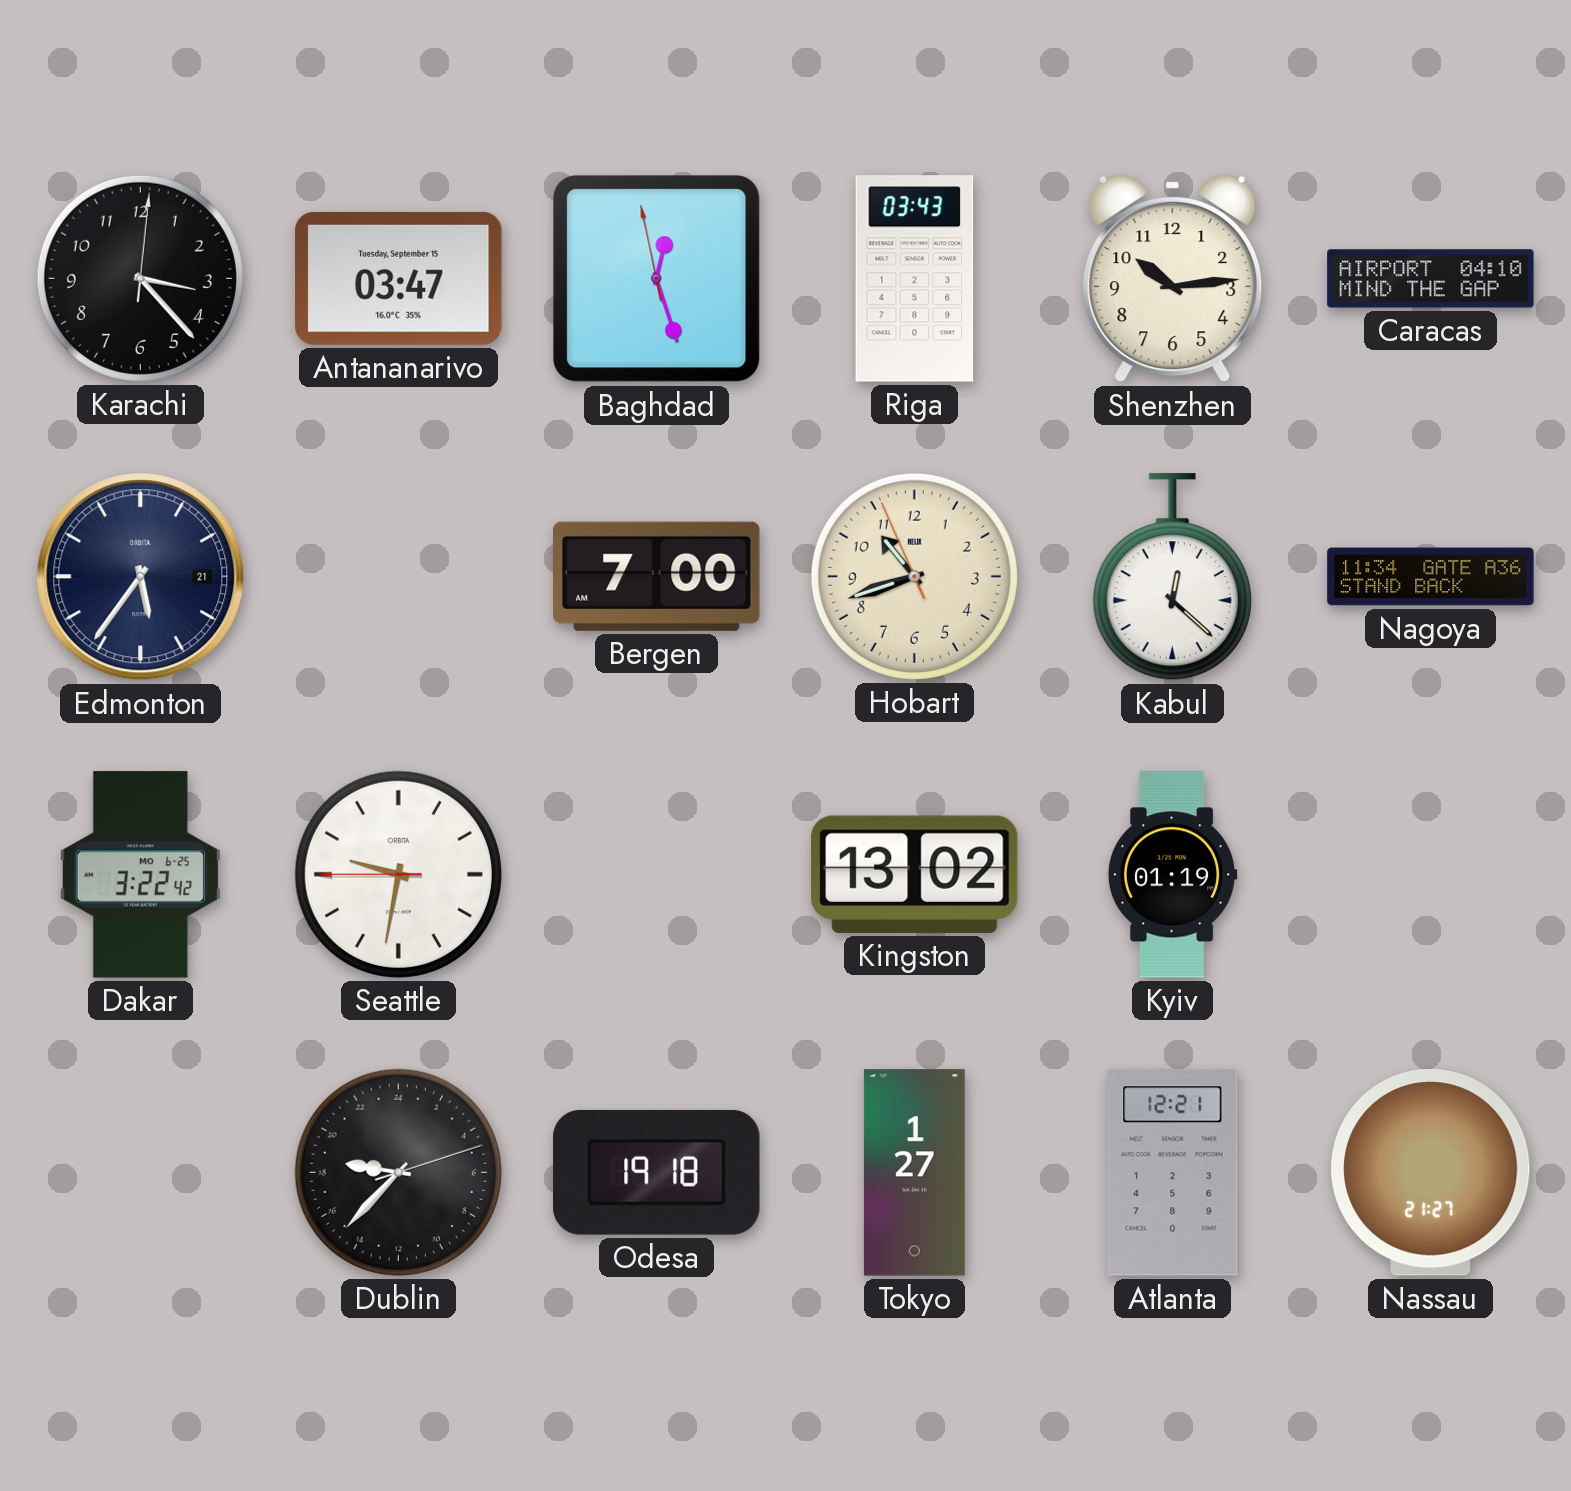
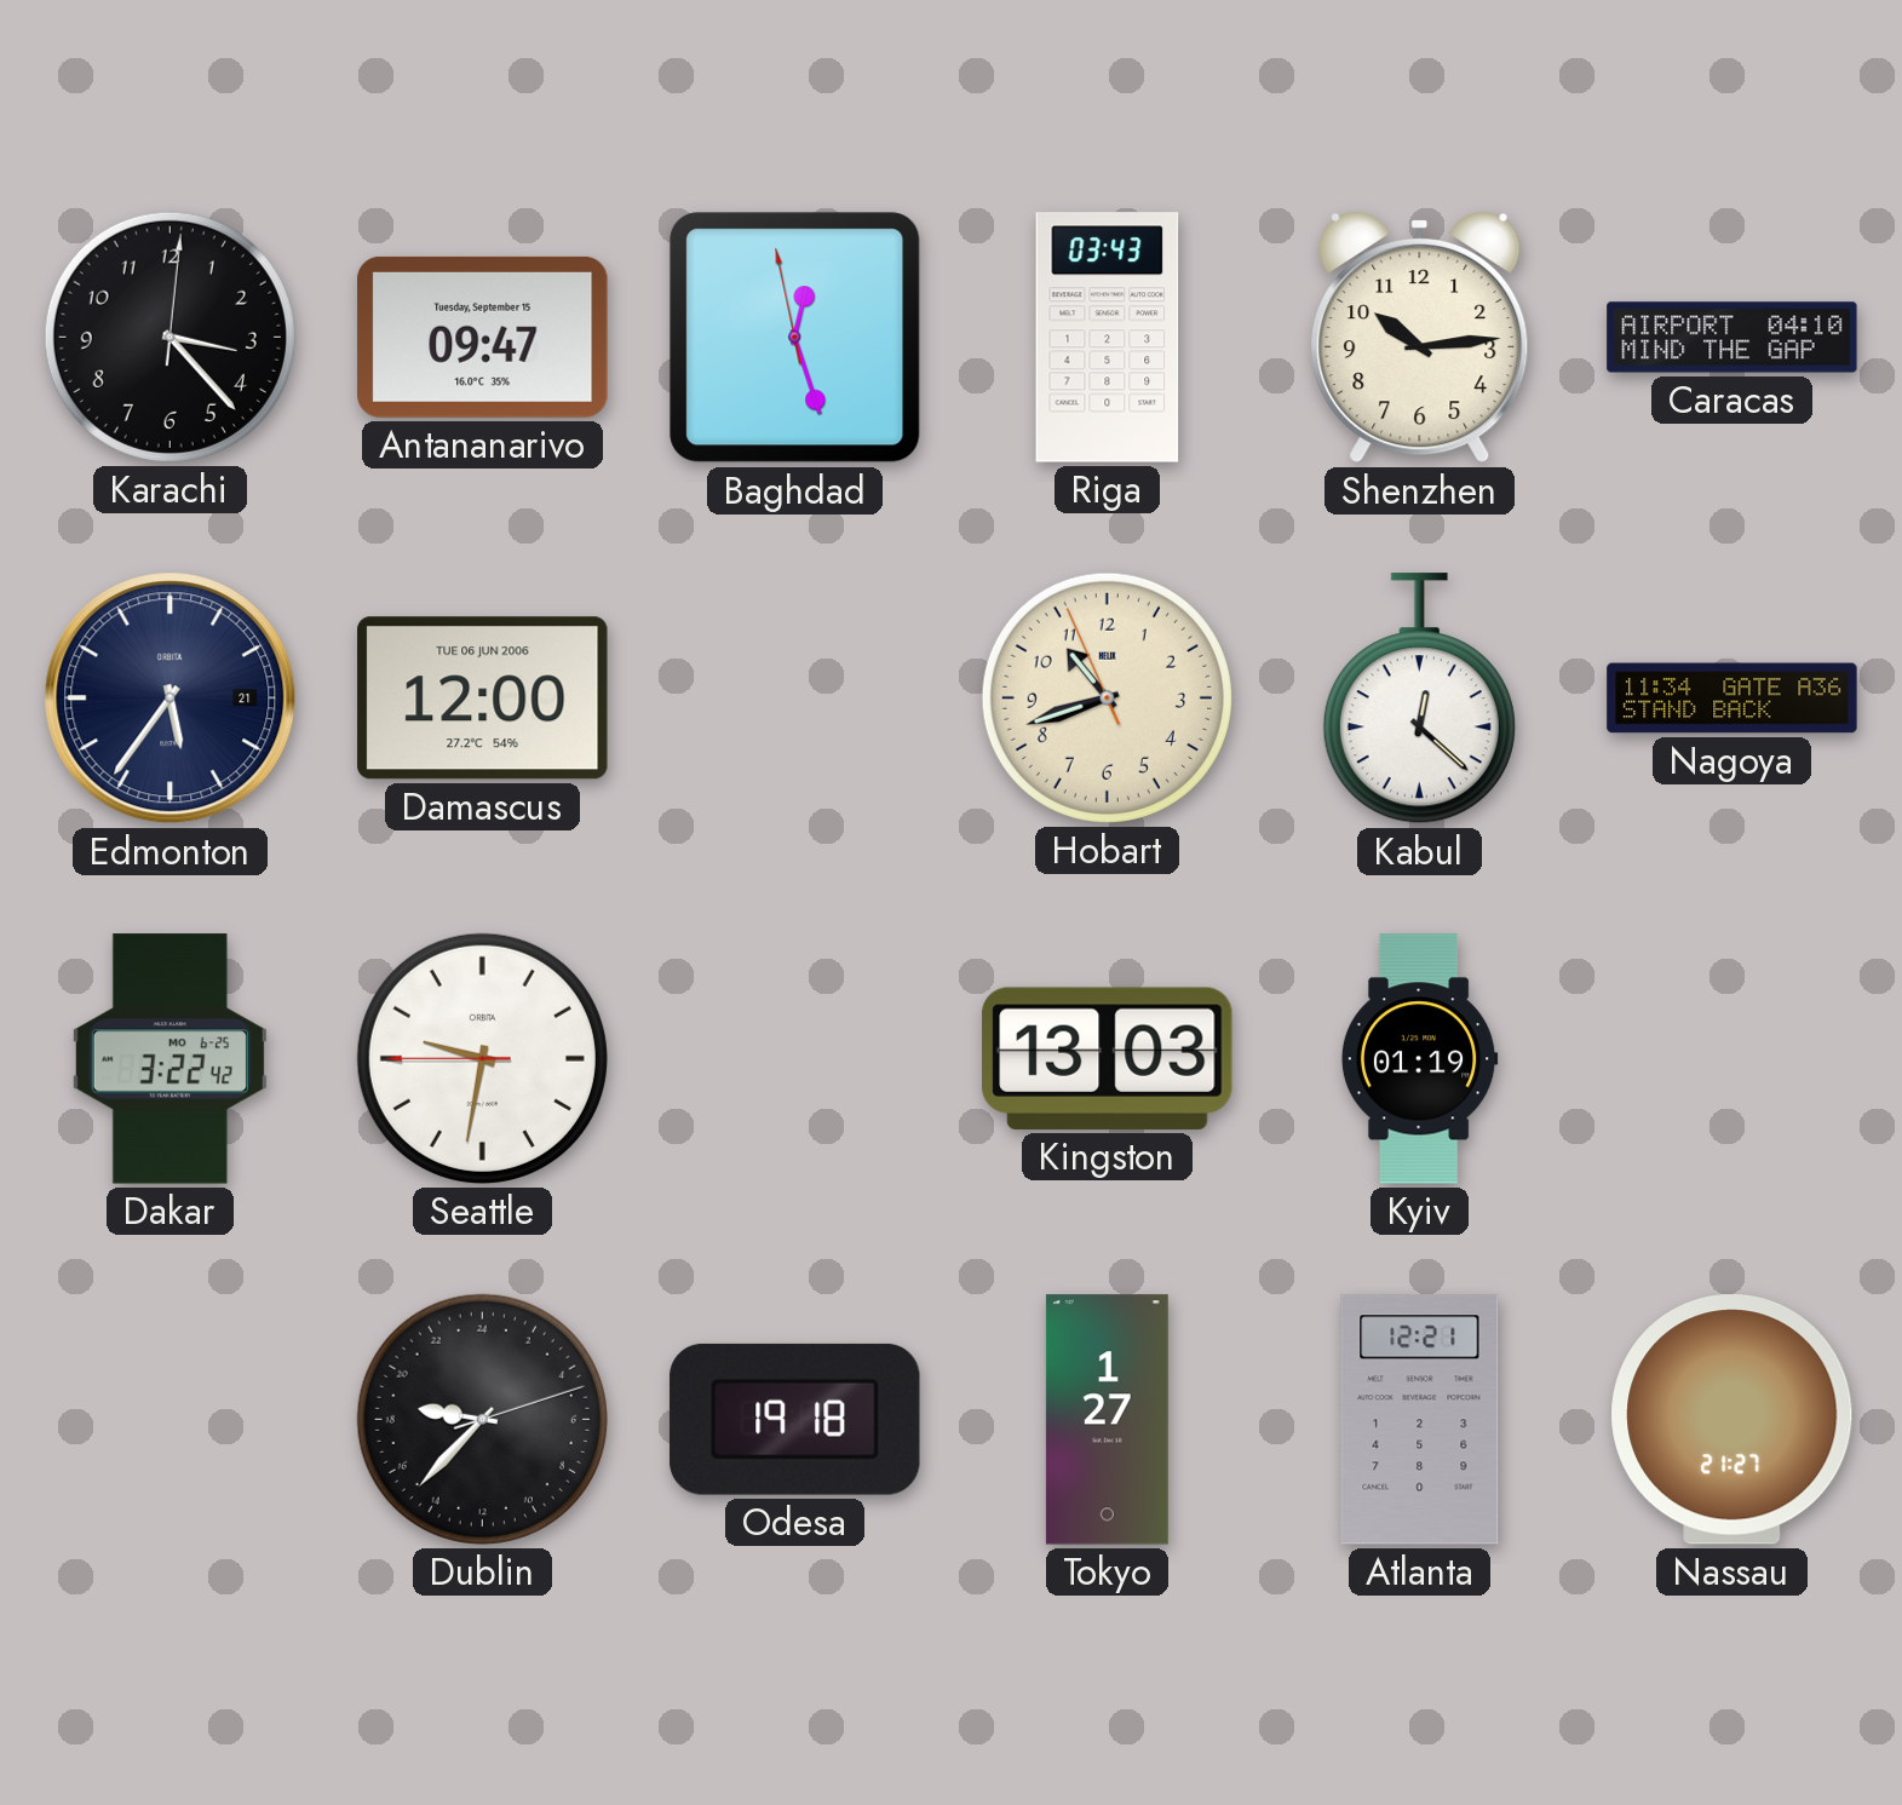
Antananarivo: 03:47 -> 09:47 (483, 337)
Damascus: none -> 12:00 (483, 699)
Bergen: 7:00 -> none (657, 576)
Kingston: 13:02 -> 13:03 (1108, 1058)
